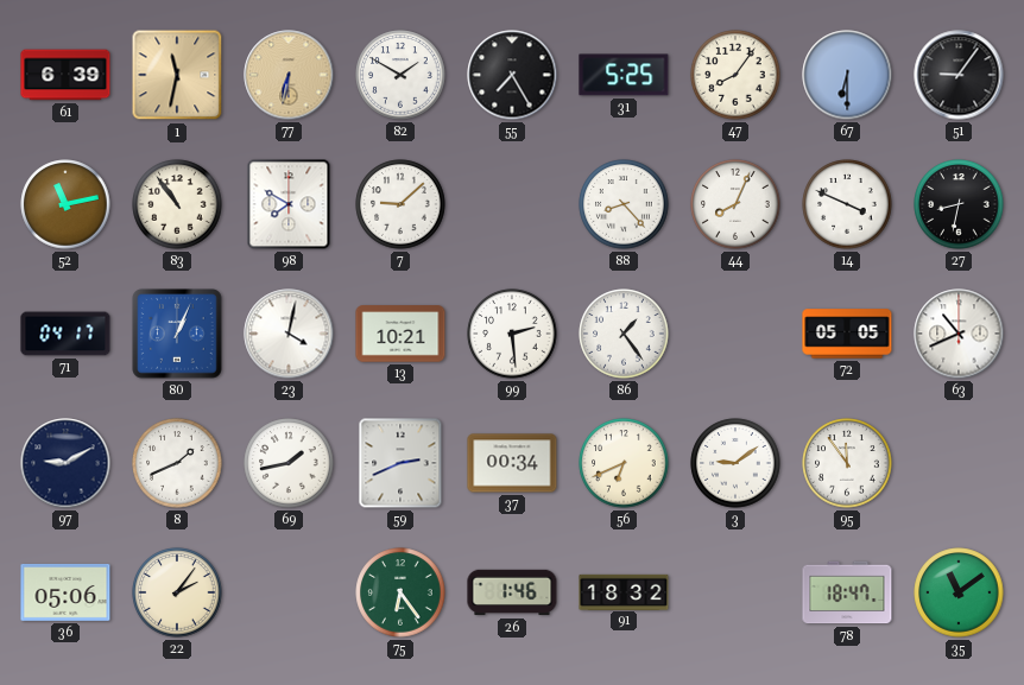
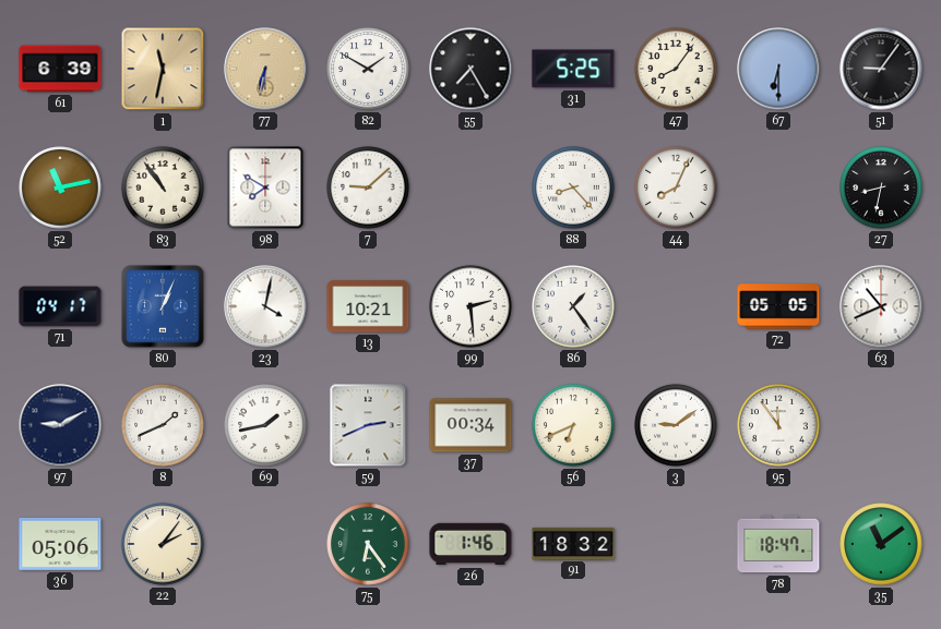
14: 3:49 -> none (847, 204)
